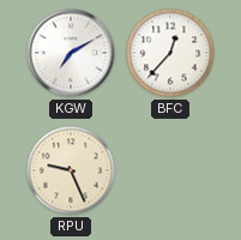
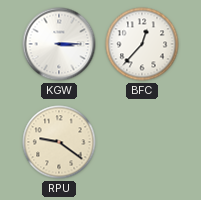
KGW: 7:10 -> 3:15 (59, 44)
RPU: 9:26 -> 9:21 (59, 142)
